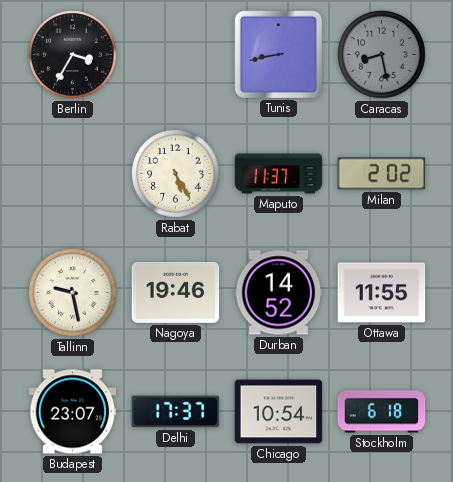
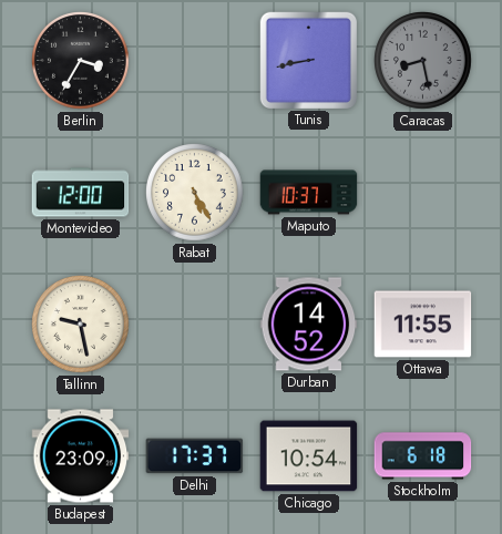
Montevideo: none -> 12:00 (81, 193)
Maputo: 11:37 -> 10:37 (309, 193)
Milan: 2:02 -> none (382, 174)
Nagoya: 19:46 -> none (176, 292)
Budapest: 23:07 -> 23:09 (81, 456)
